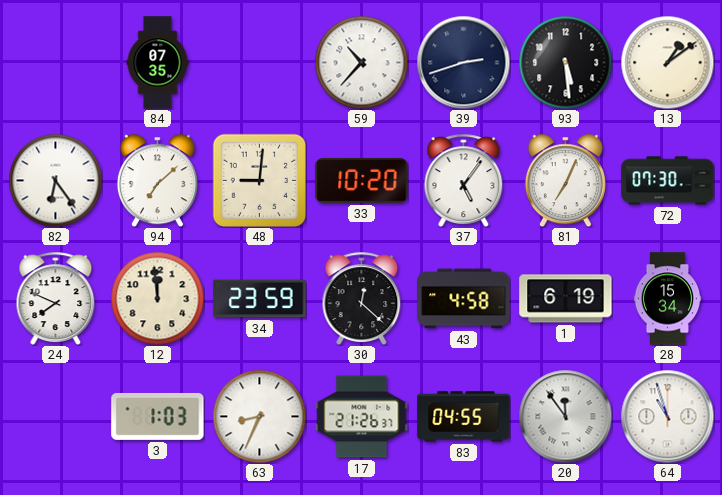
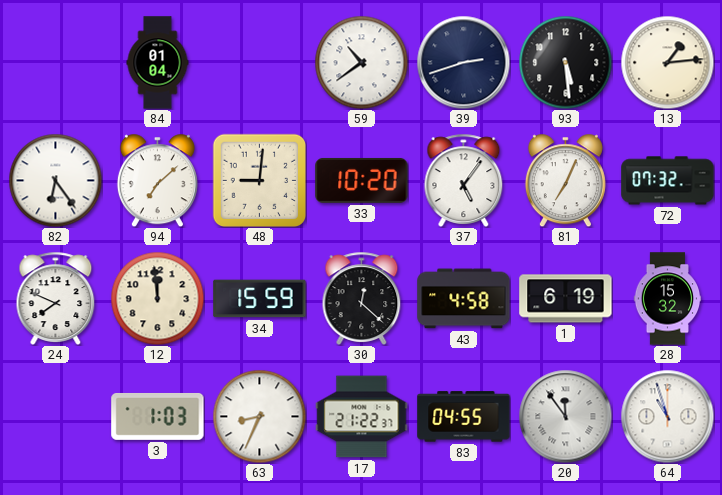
84: 07:35 -> 01:04 (158, 63)
59: 10:37 -> 10:39 (361, 62)
13: 1:09 -> 1:14 (667, 62)
72: 07:30 -> 07:32 (668, 181)
34: 23:59 -> 15:59 (260, 299)
28: 15:34 -> 15:32 (668, 299)
17: 21:26 -> 21:22 (362, 417)
